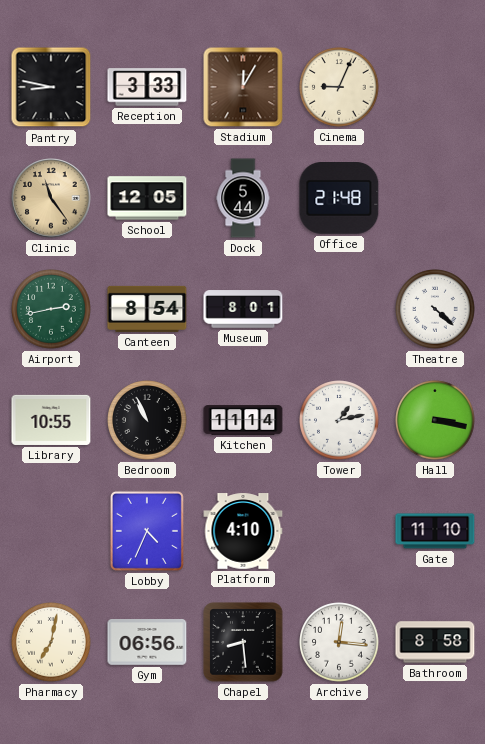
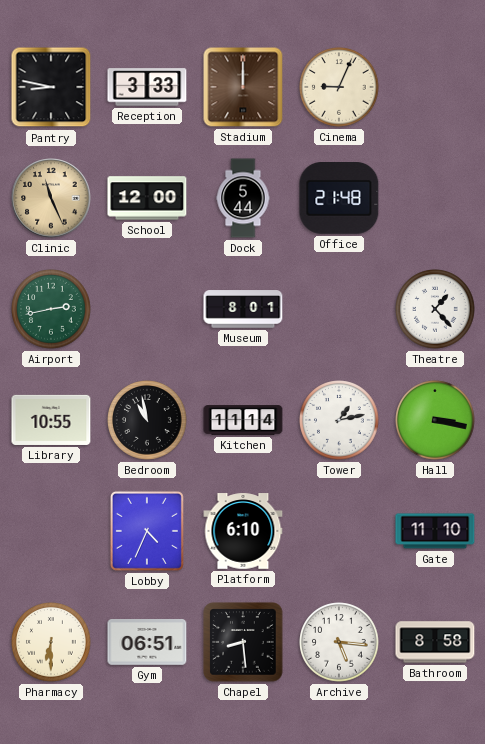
Stadium: 12:05 -> 12:00 (243, 87)
Clinic: 11:24 -> 11:26 (51, 198)
School: 12:05 -> 12:00 (147, 198)
Canteen: 8:54 -> none (147, 309)
Theatre: 4:22 -> 1:23 (435, 309)
Bedroom: 10:56 -> 10:58 (147, 420)
Platform: 4:10 -> 6:10 (243, 531)
Pharmacy: 7:02 -> 6:30 (51, 642)
Gym: 06:56 -> 06:51 (147, 643)
Archive: 12:16 -> 5:16 (339, 642)
